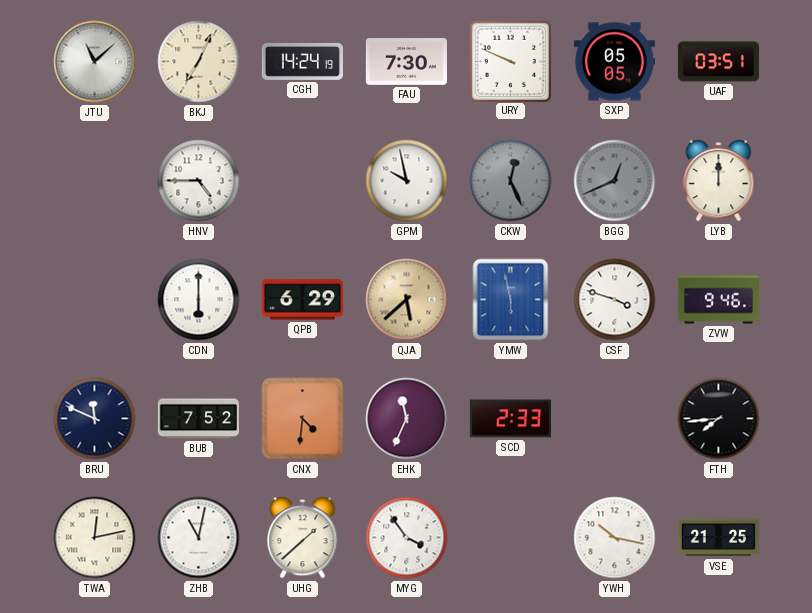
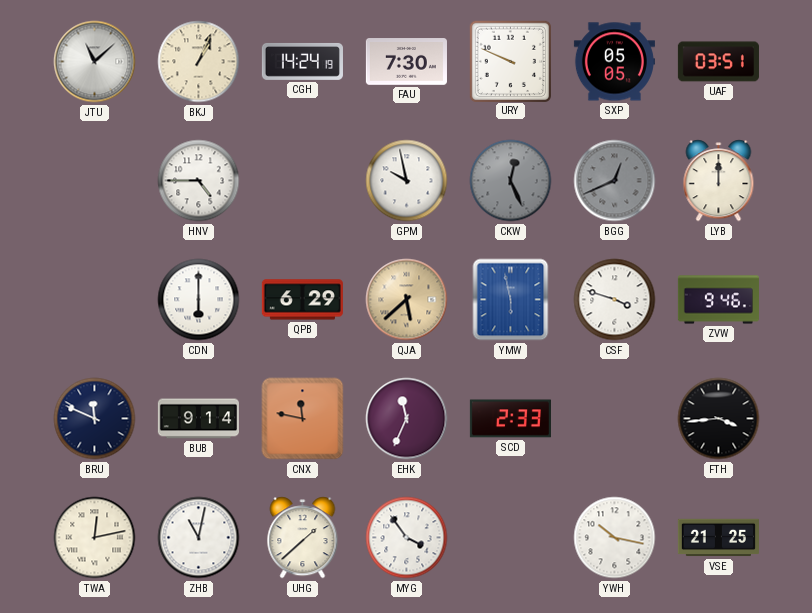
BKJ: 7:04 -> 1:04 (199, 62)
BUB: 7:52 -> 9:14 (198, 419)
CNX: 4:31 -> 11:47 (303, 419)
FTH: 7:44 -> 3:44 (719, 419)
